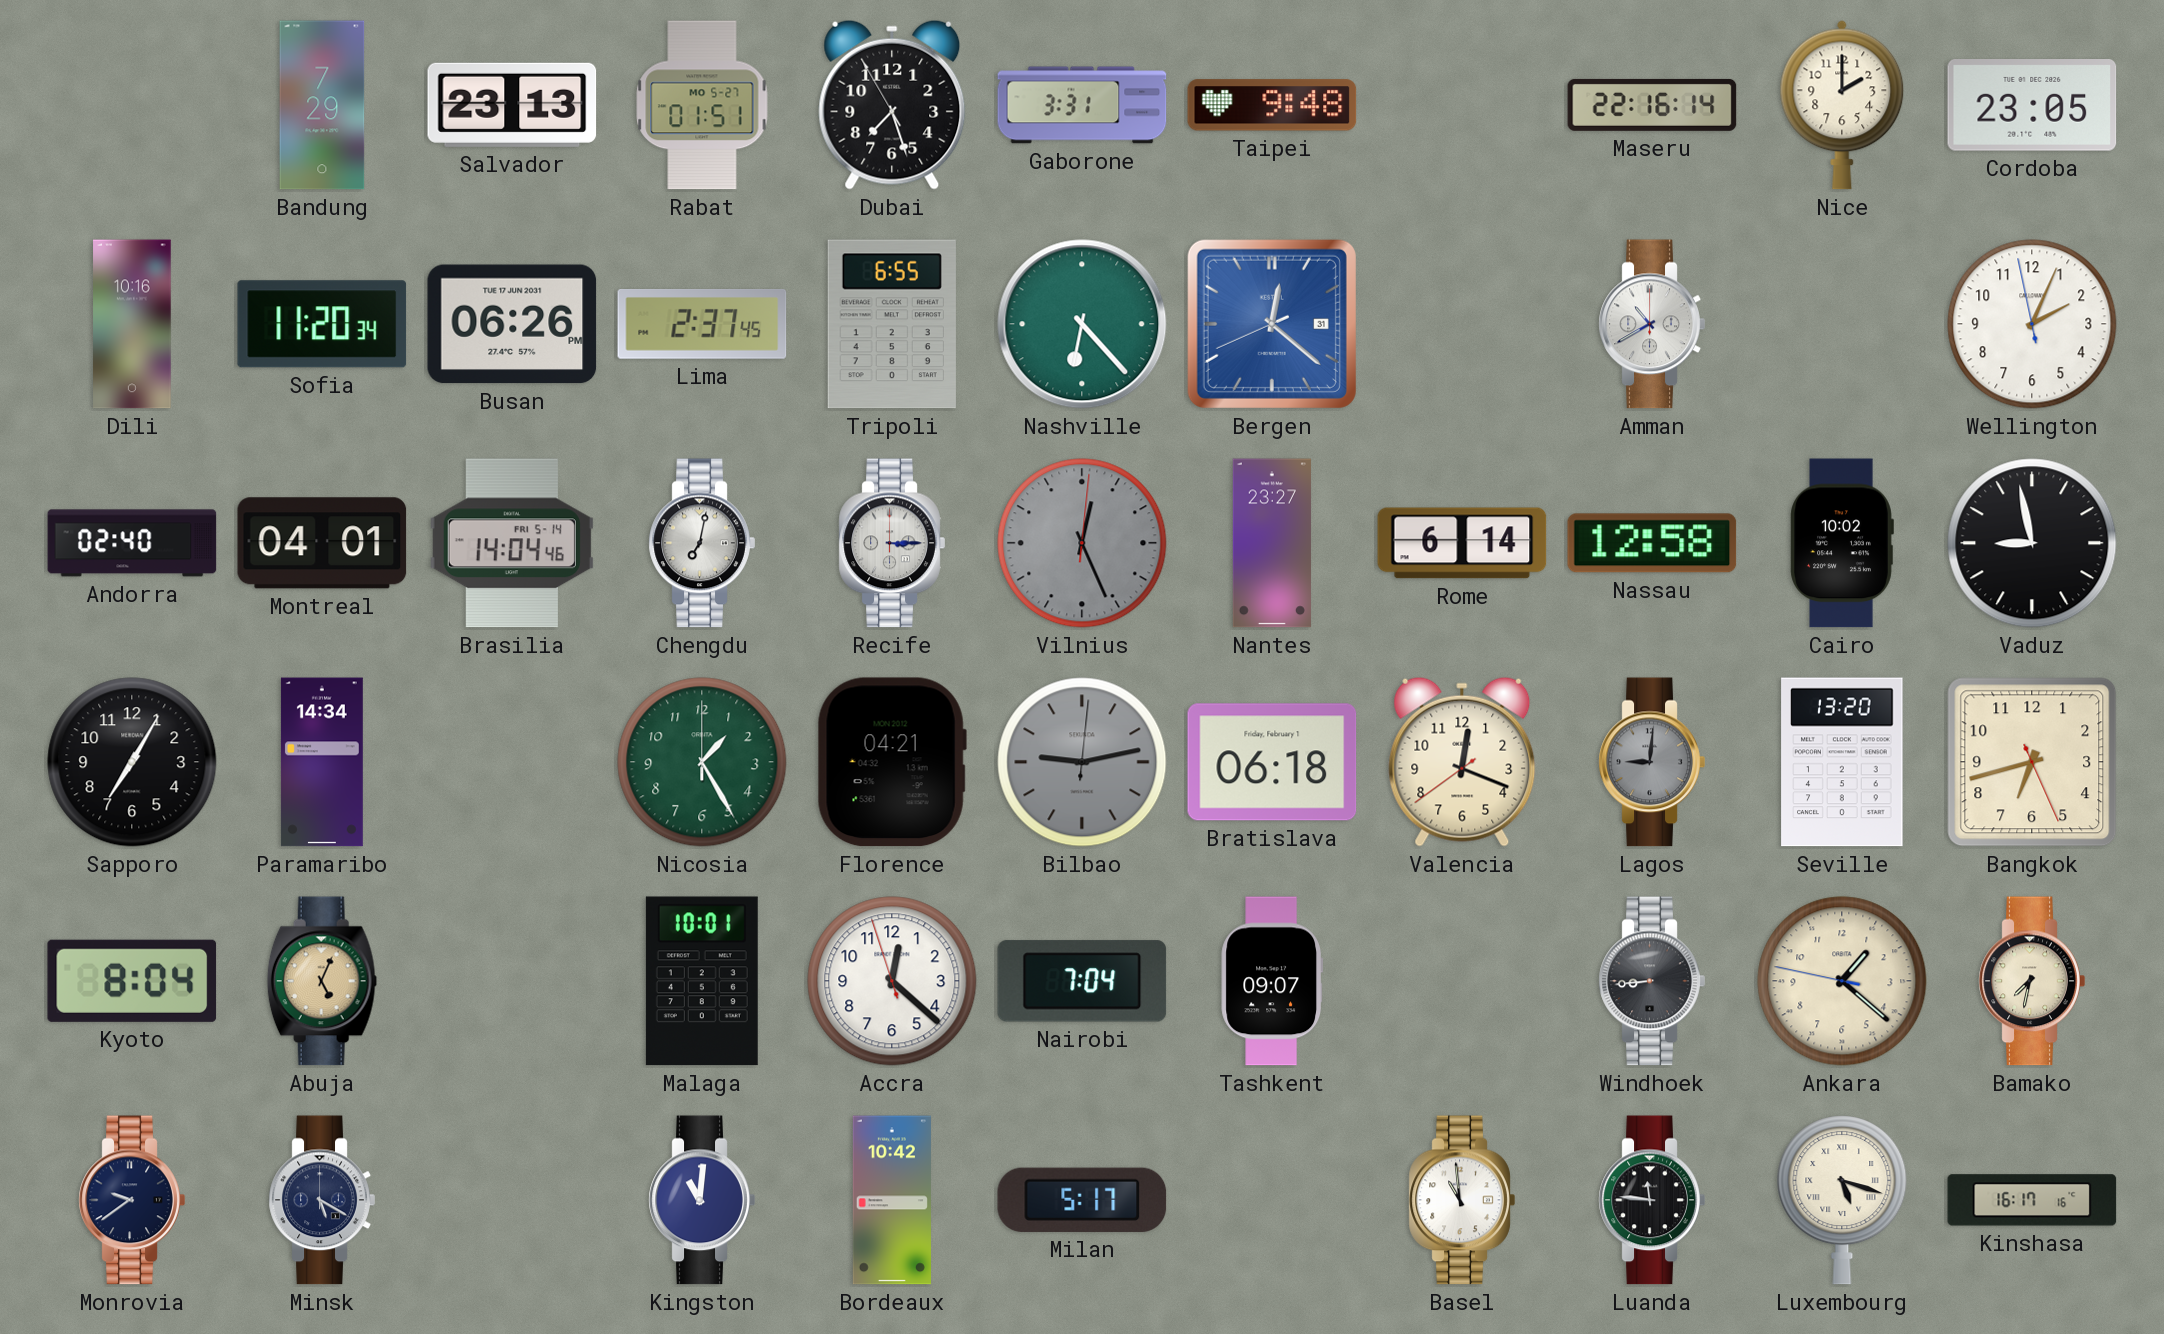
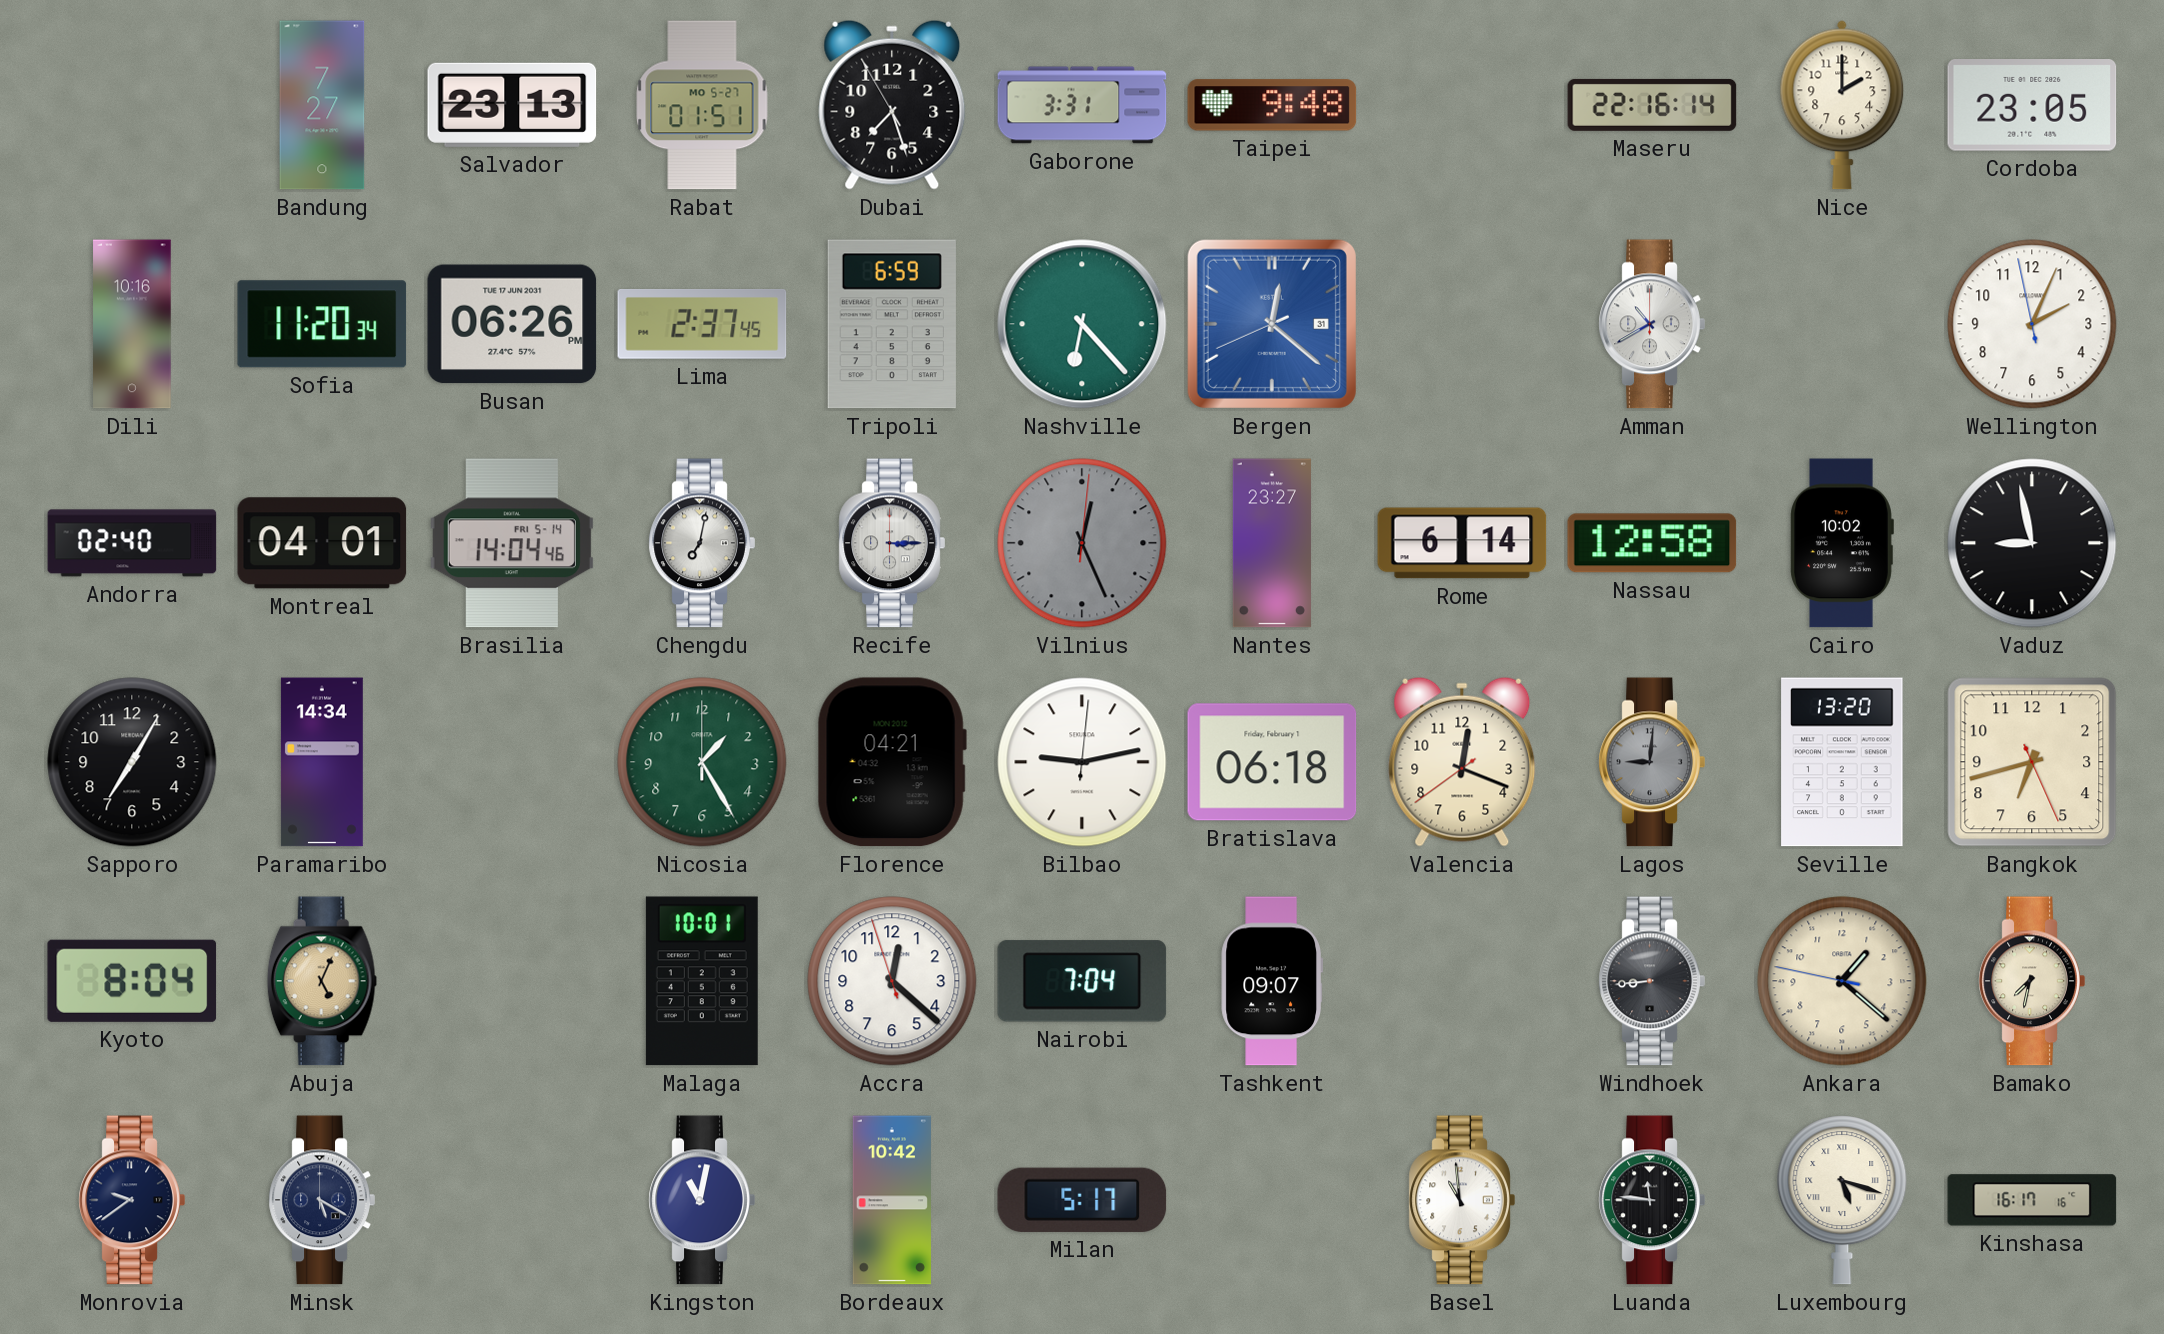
Bandung: 7:29 -> 7:27 (322, 105)
Tripoli: 6:55 -> 6:59 (892, 324)
Bilbao dial: grey -> white (1082, 762)
Kingston: 11:01 -> 11:02 (702, 1200)
